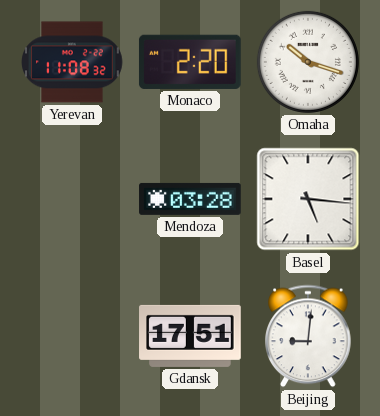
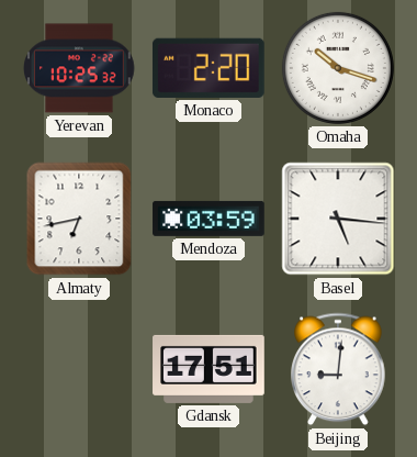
Yerevan: 11:08 -> 10:25 (79, 68)
Almaty: none -> 6:43 (79, 219)
Mendoza: 03:28 -> 03:59 (208, 219)
